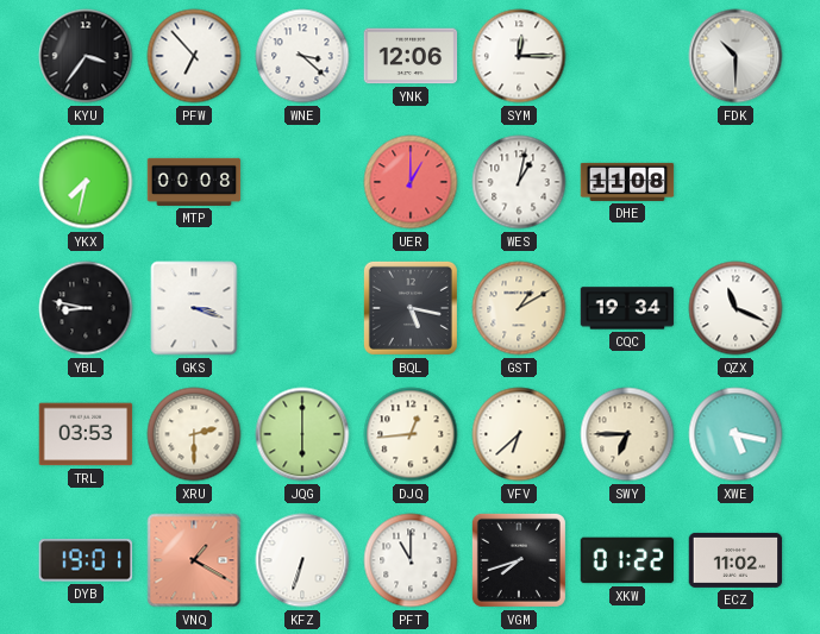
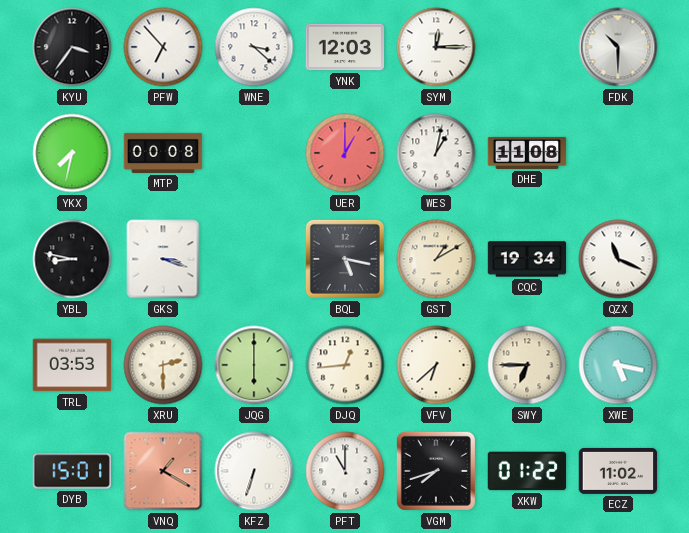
YNK: 12:06 -> 12:03 (345, 47)
DYB: 19:01 -> 15:01 (72, 471)
